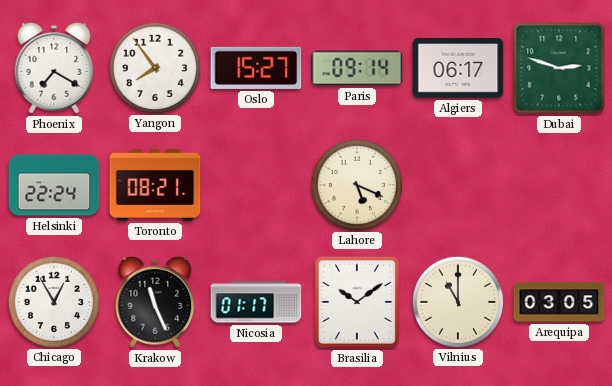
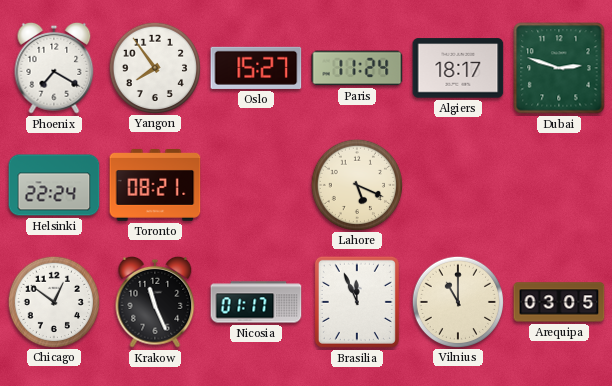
Paris: 09:14 -> 11:24 (357, 68)
Algiers: 06:17 -> 18:17 (458, 68)
Chicago: 12:55 -> 12:51 (53, 301)
Brasilia: 10:09 -> 11:56 (357, 302)
